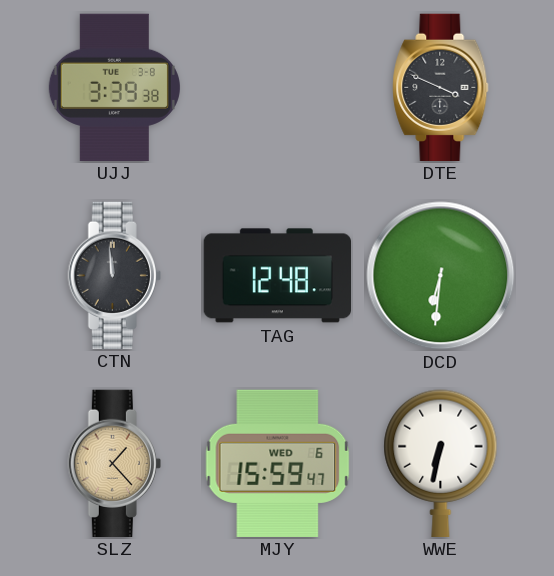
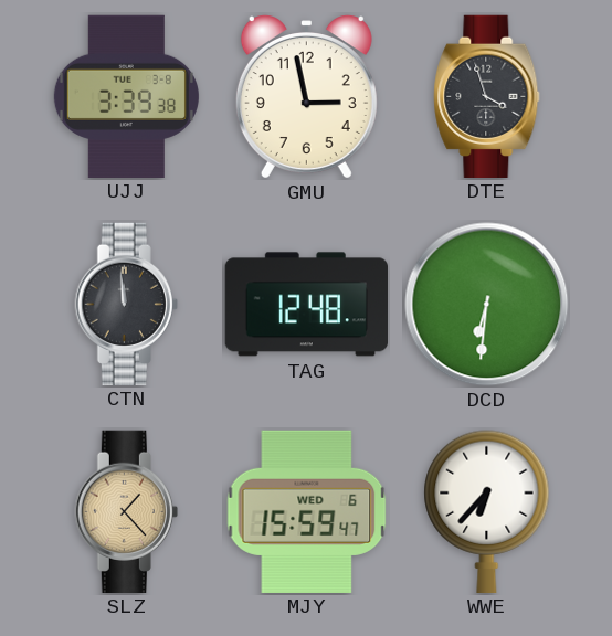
GMU: none -> 2:58 (306, 97)
DTE: 3:49 -> 3:57 (487, 96)
WWE: 6:32 -> 6:37 (487, 511)
